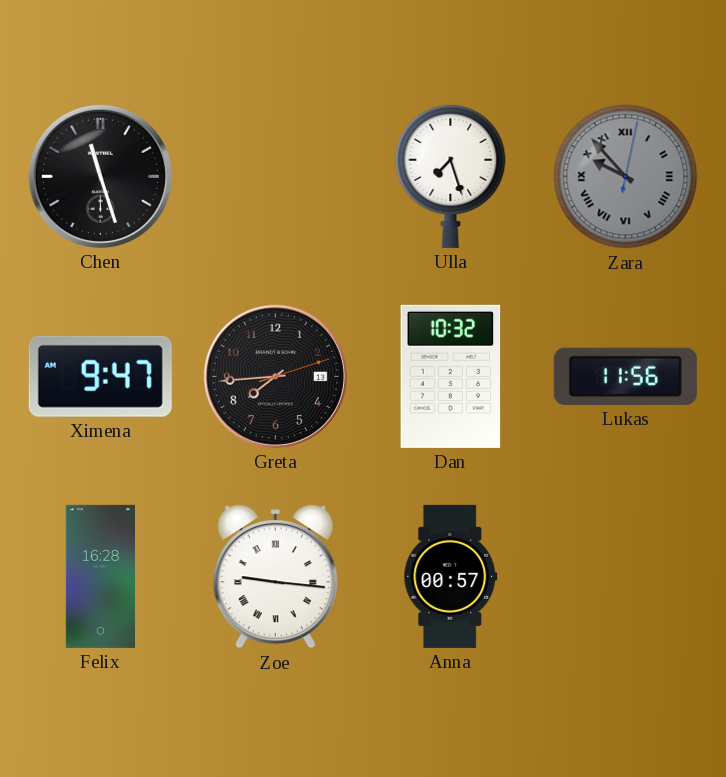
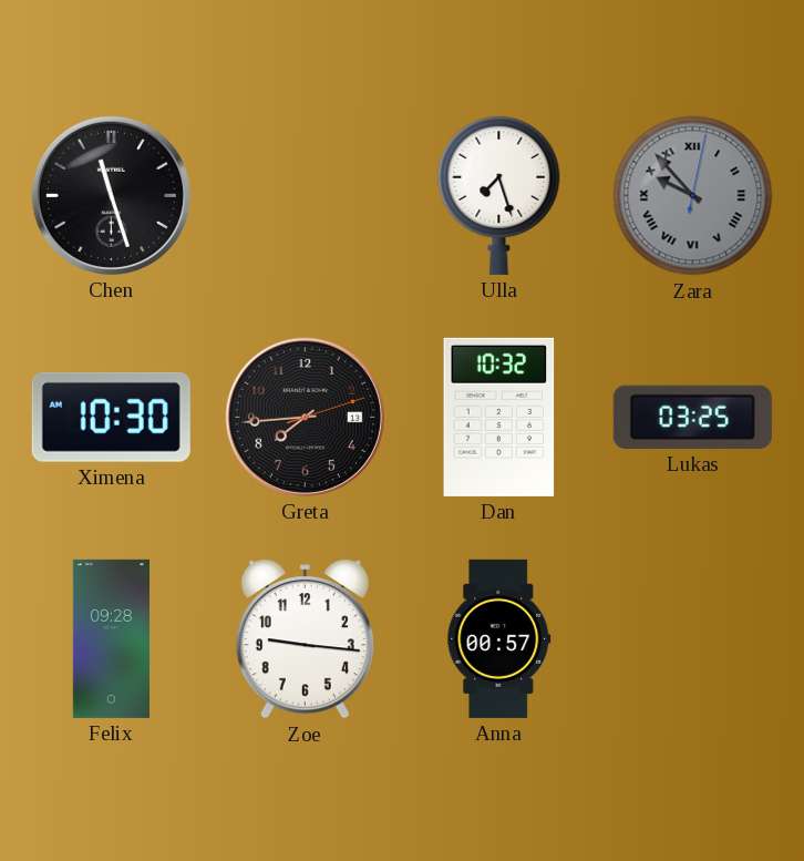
Ximena: 9:47 -> 10:30 (111, 417)
Lukas: 11:56 -> 03:25 (692, 417)
Felix: 16:28 -> 09:28 (111, 638)
Zoe numerals: Roman -> Arabic (305, 639)
